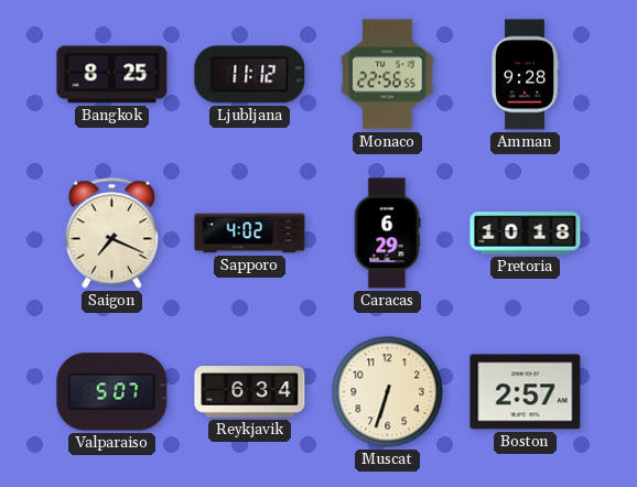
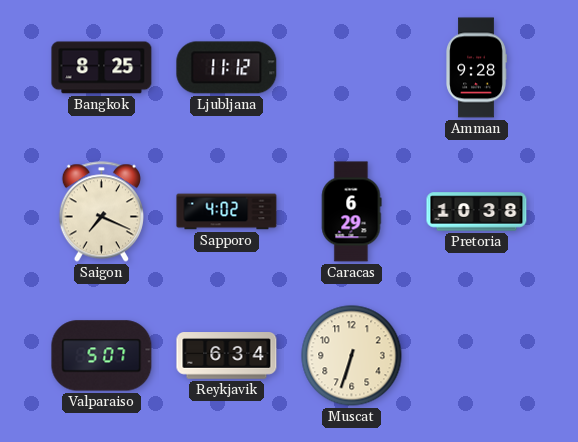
Monaco: 22:56 -> none (388, 75)
Pretoria: 10:18 -> 10:38 (477, 212)
Boston: 2:57 -> none (526, 392)
